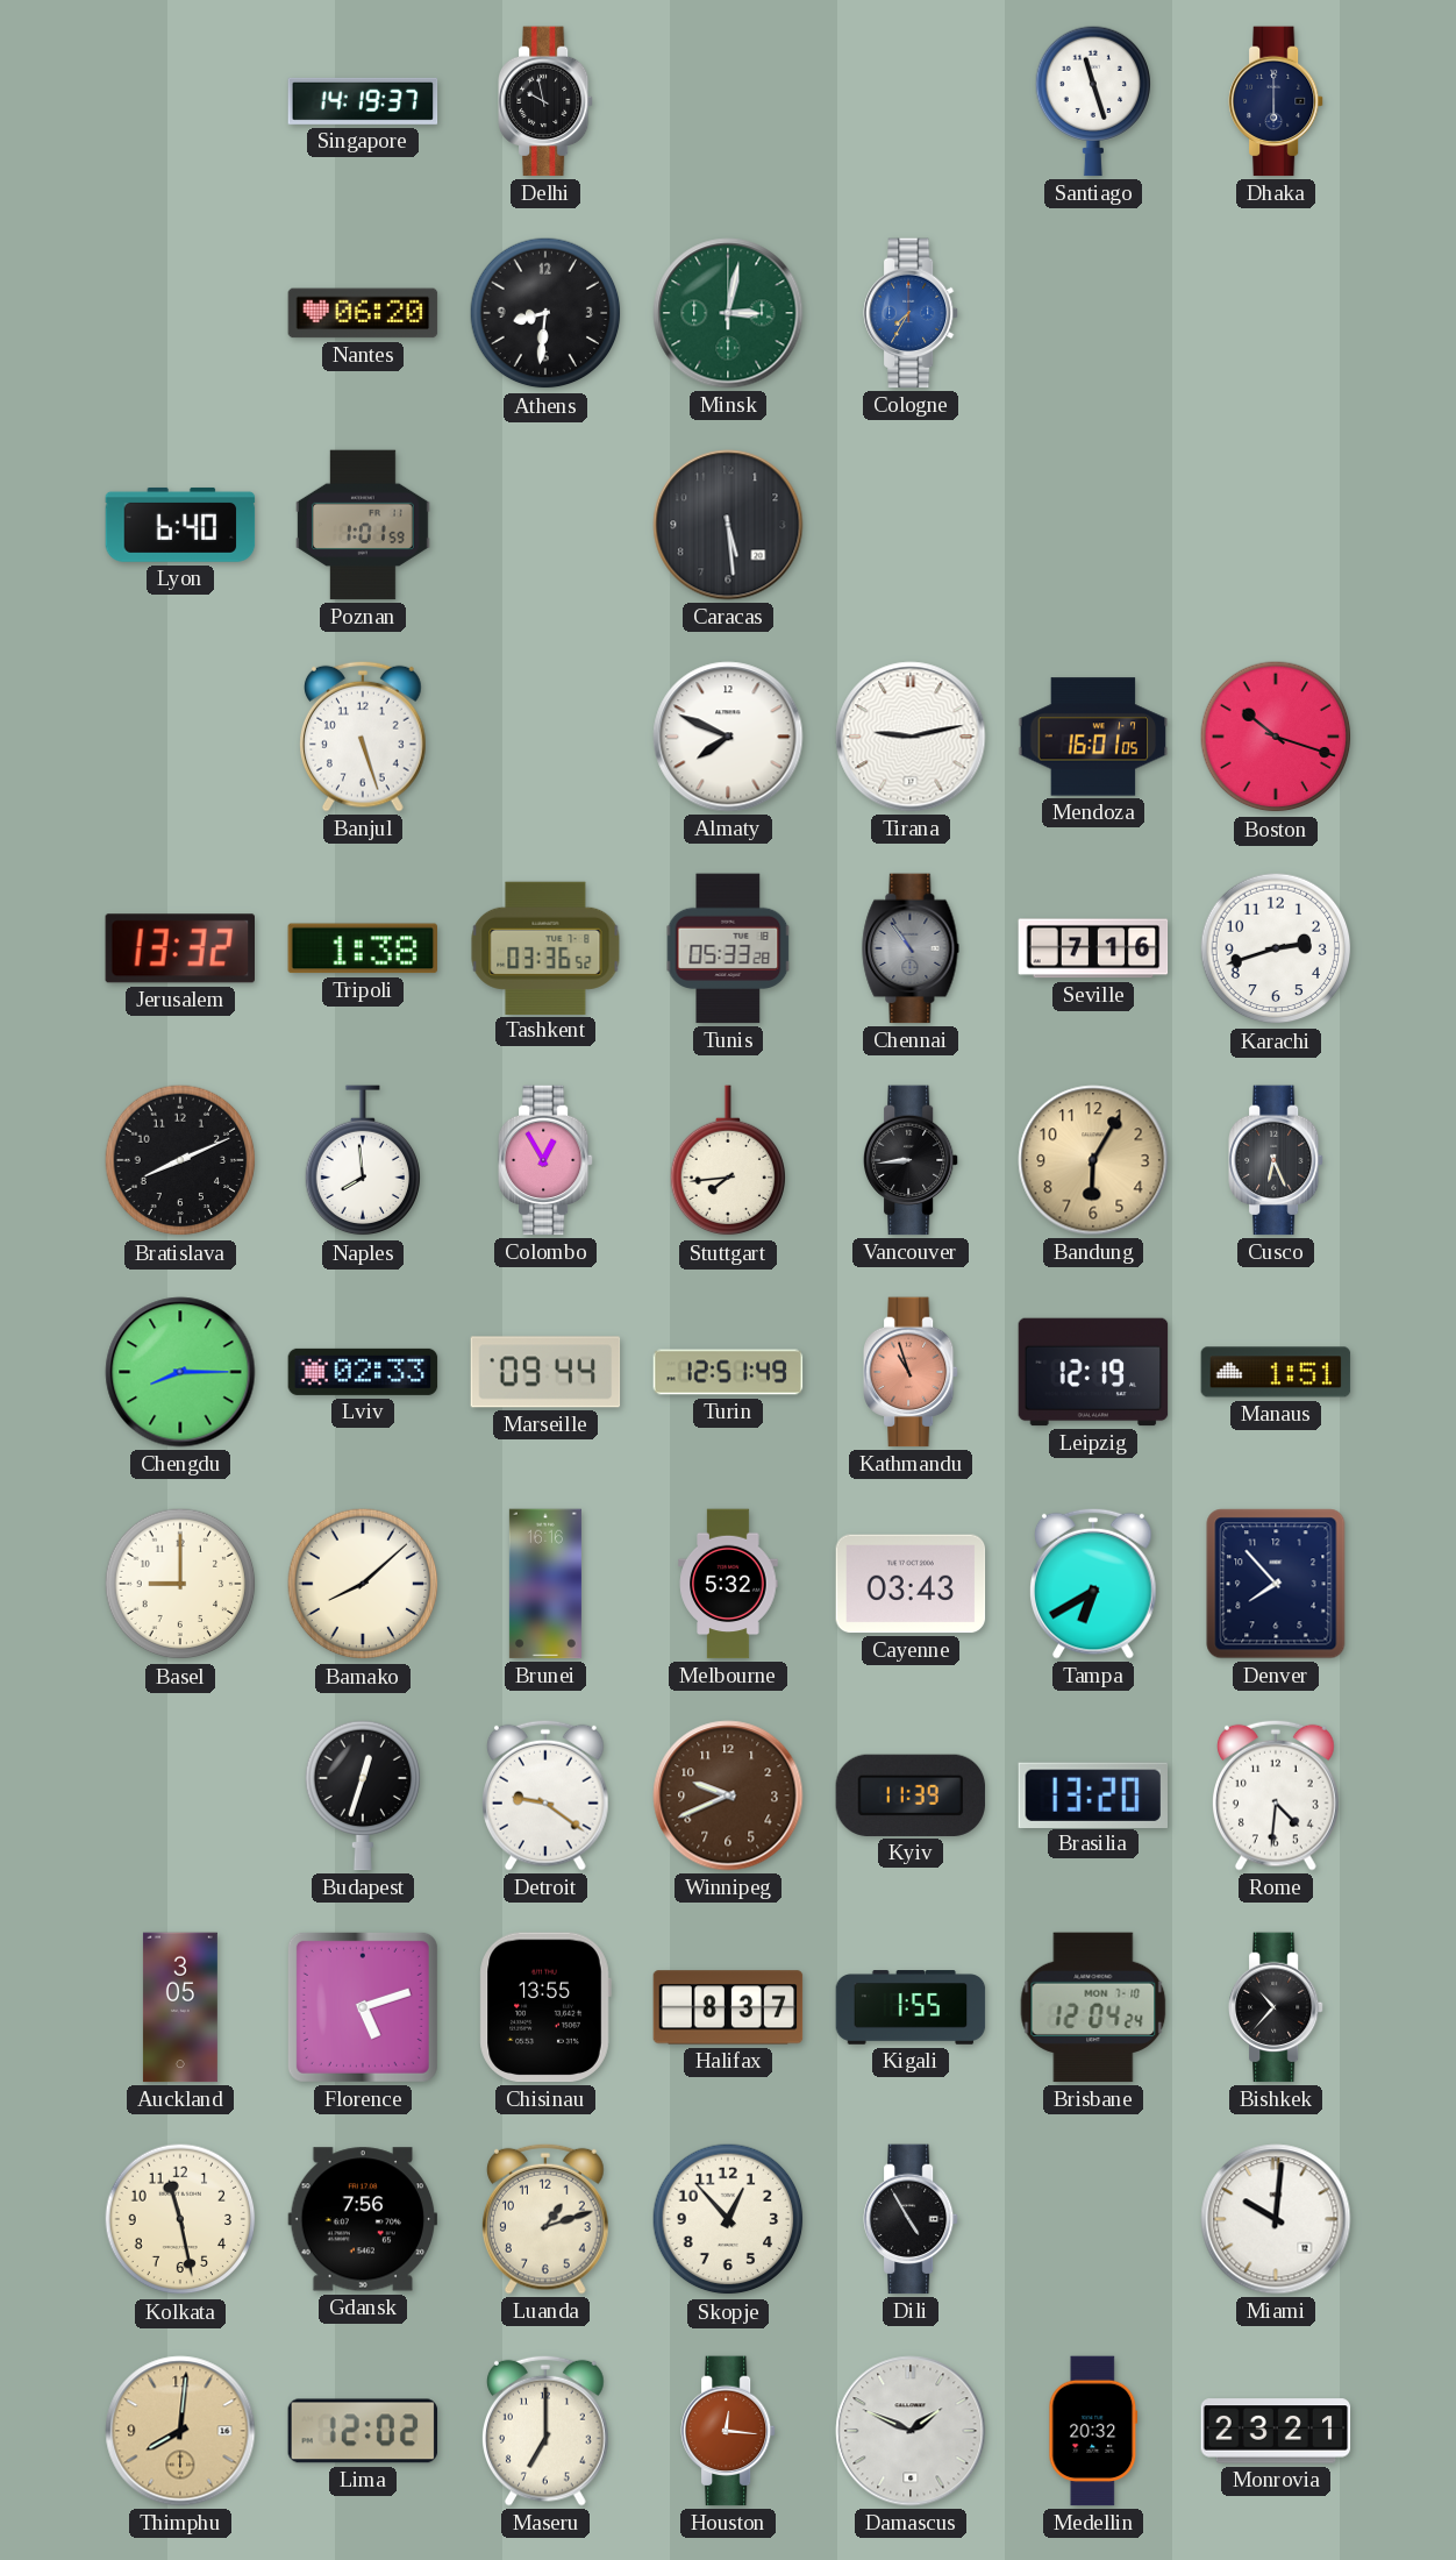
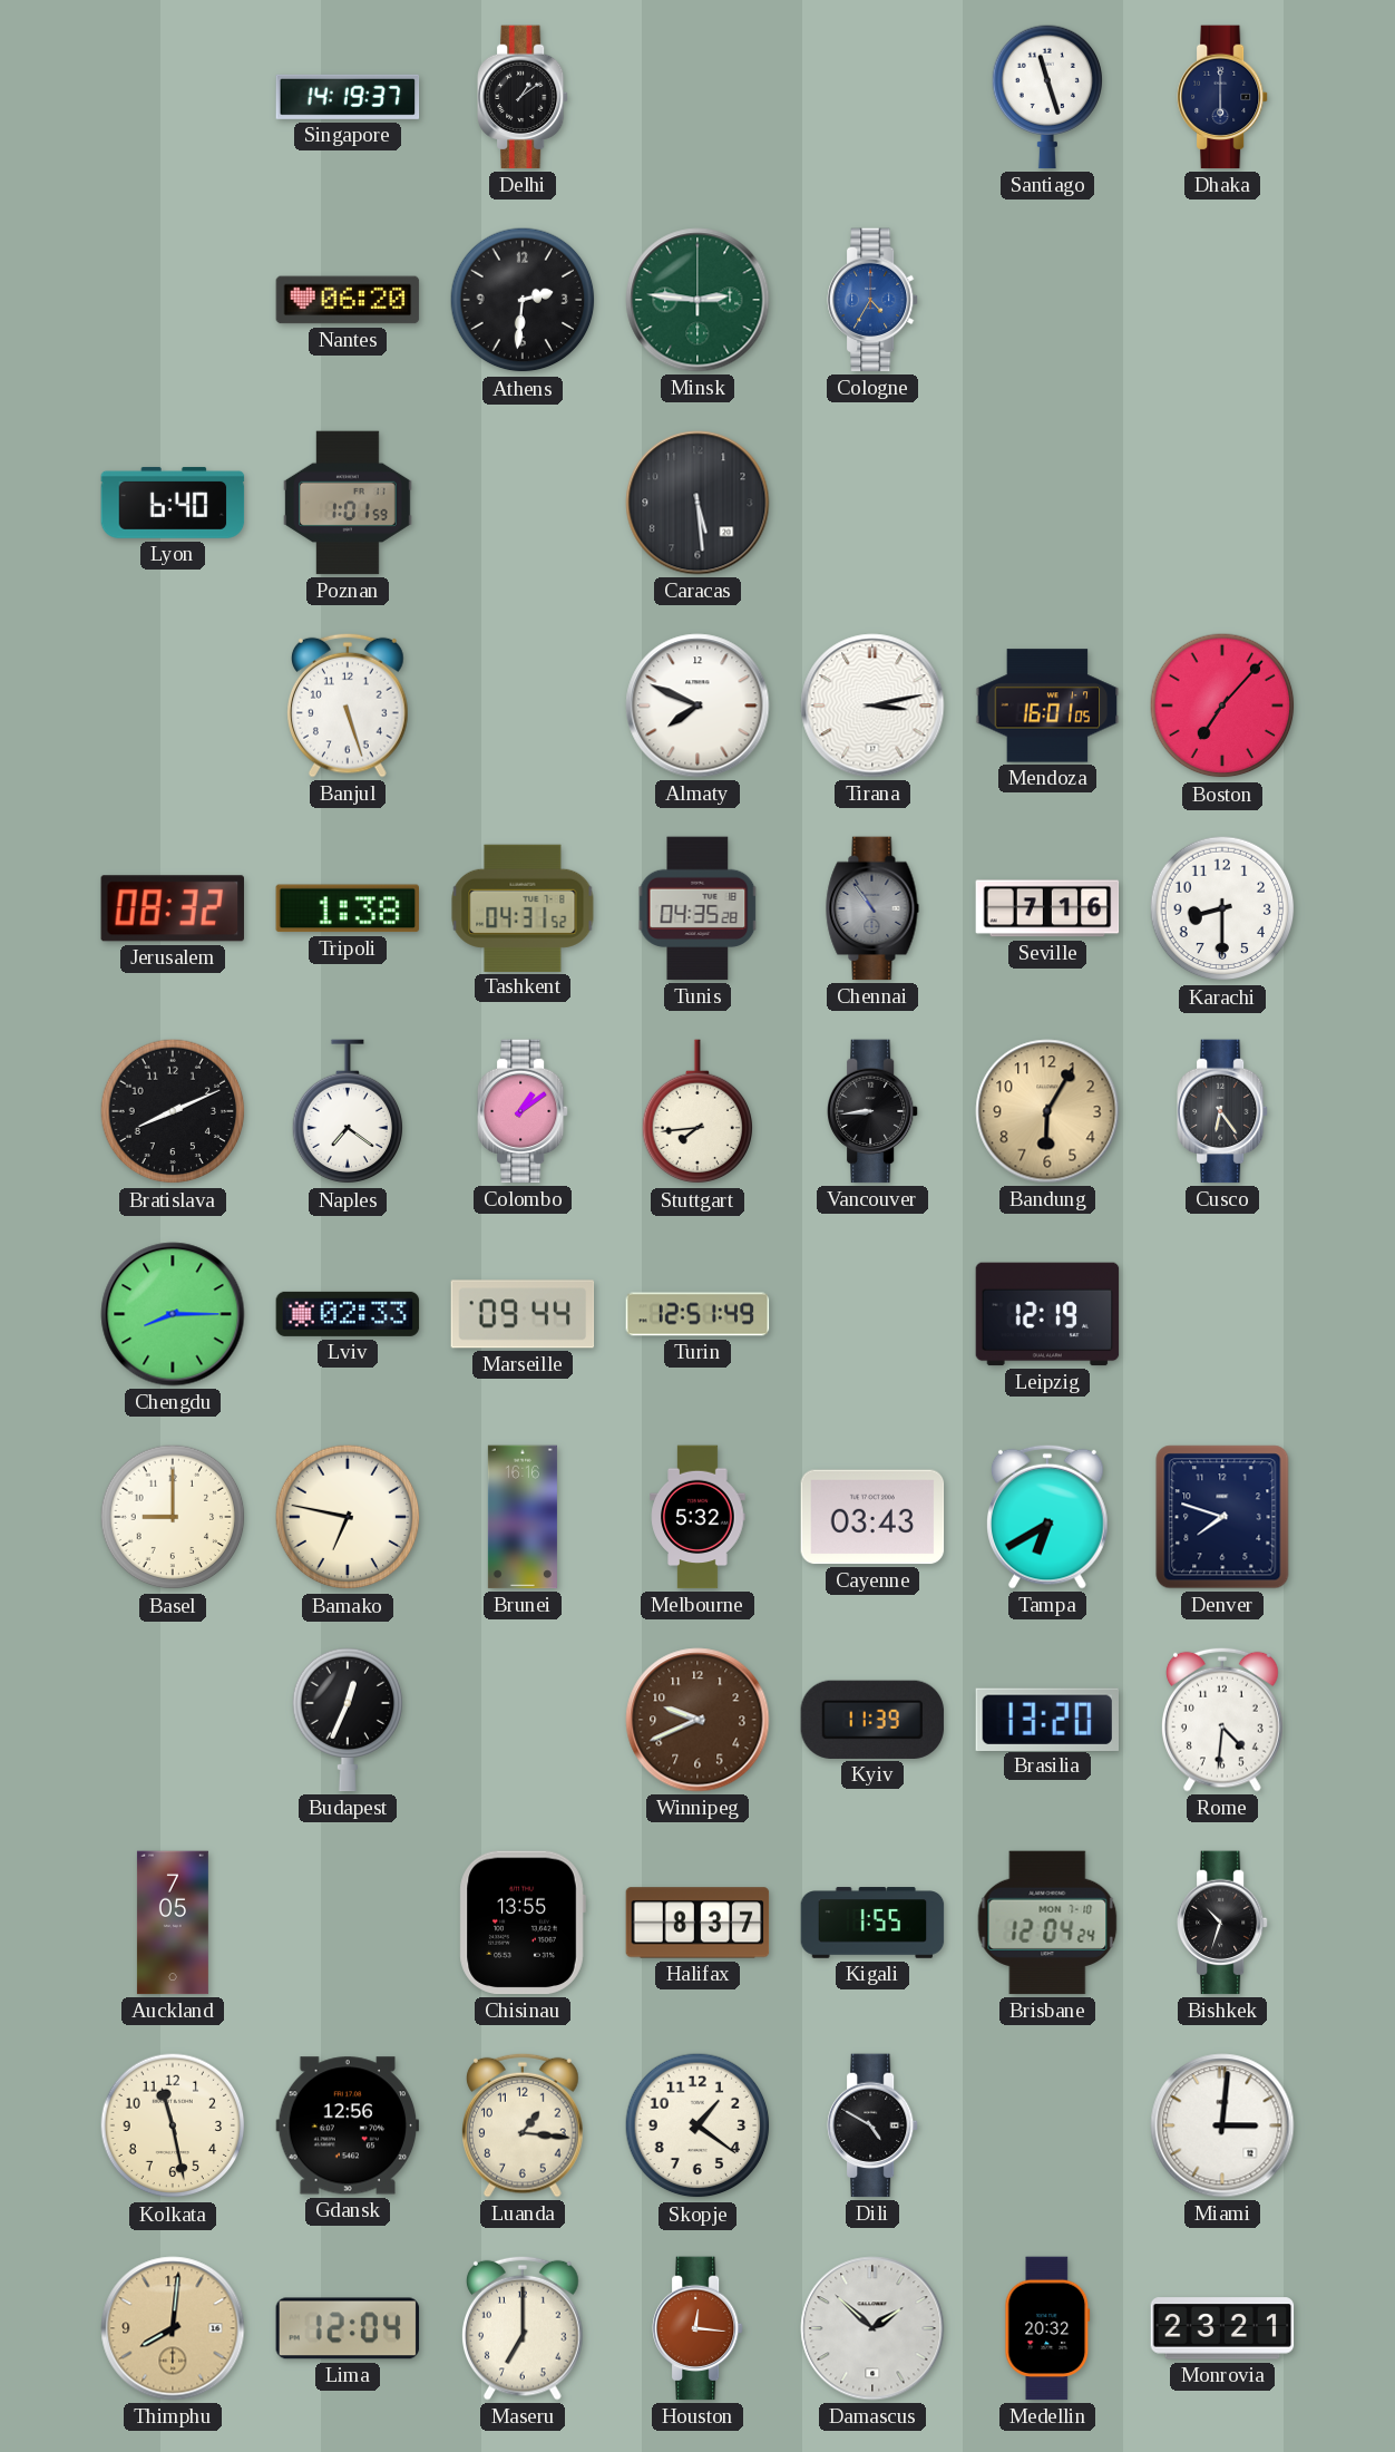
Delhi: 9:58 -> 1:09 (524, 97)
Athens: 8:31 -> 2:31 (523, 300)
Minsk: 3:02 -> 2:46 (697, 300)
Cologne: 7:35 -> 4:35 (874, 300)
Tirana: 9:13 -> 3:13 (872, 706)
Boston: 10:18 -> 7:07 (1222, 706)
Jerusalem: 13:32 -> 08:32 (172, 908)
Tashkent: 03:36 -> 04:31 (523, 907)
Tunis: 05:33 -> 04:35 (697, 908)
Karachi: 2:42 -> 8:30 (1222, 908)
Naples: 7:59 -> 7:21 (348, 1112)
Colombo: 12:55 -> 1:09 (524, 1111)
Cusco: 6:26 -> 6:24 (1223, 1111)
Kathmandu: 10:57 -> none (912, 1372)
Manaus: 1:51 -> none (1276, 1372)
Bamako: 8:08 -> 6:47 (348, 1517)
Denver: 7:53 -> 7:48 (1222, 1517)
Budapest: 12:33 -> 12:34 (348, 1720)
Detroit: 9:21 -> none (547, 1795)
Auckland: 3:05 -> 7:05 (173, 1923)
Florence: 5:12 -> none (363, 2007)
Bishkek: 10:37 -> 10:33 (1223, 1923)
Gdansk: 7:56 -> 12:56 (348, 2125)
Luanda: 1:12 -> 1:16 (524, 2125)
Skopje: 12:53 -> 1:21 (697, 2125)
Dili: 4:55 -> 4:50 (874, 2125)
Miami: 10:01 -> 3:01 (1222, 2125)
Lima: 12:02 -> 12:04 (348, 2328)
Damascus: 1:49 -> 1:52 (872, 2328)
